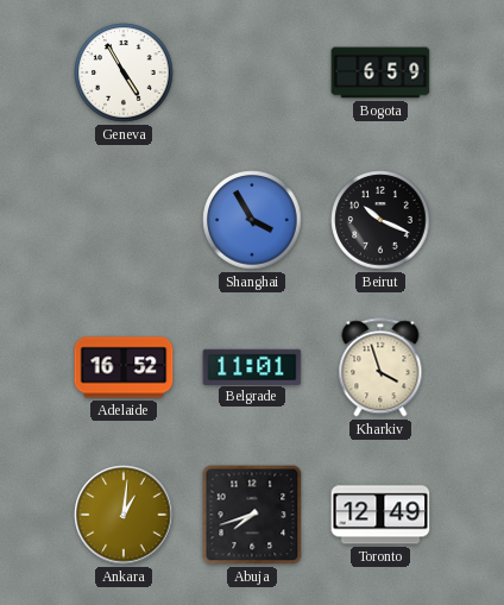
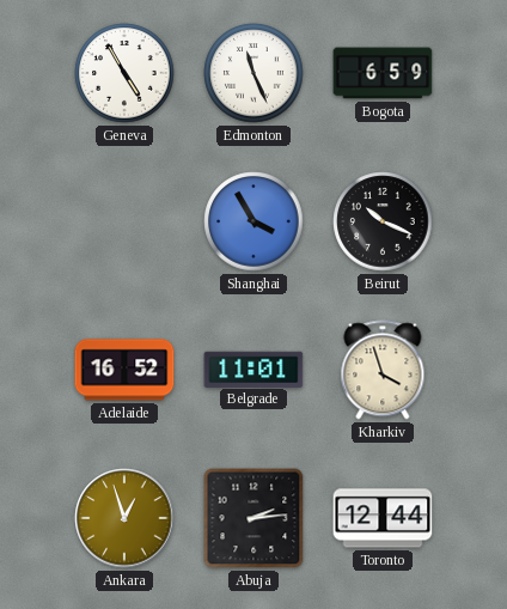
Edmonton: none -> 11:26 (253, 73)
Ankara: 1:01 -> 12:57 (124, 518)
Abuja: 7:42 -> 2:14 (253, 518)
Toronto: 12:49 -> 12:44 (383, 518)
